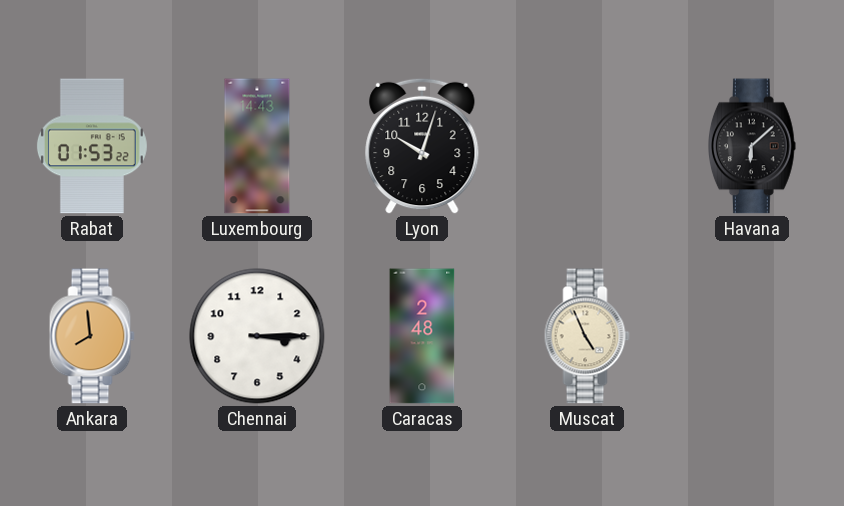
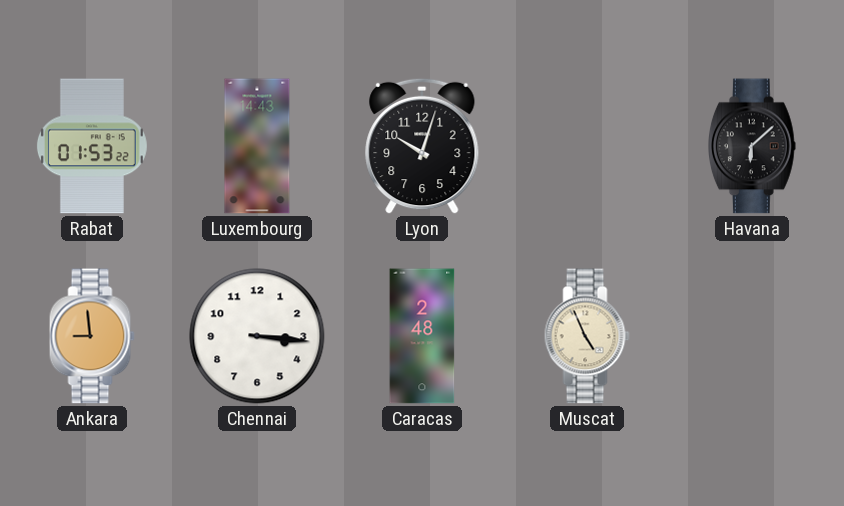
Ankara: 7:59 -> 8:59 (92, 336)
Chennai: 3:15 -> 3:16 (257, 336)
